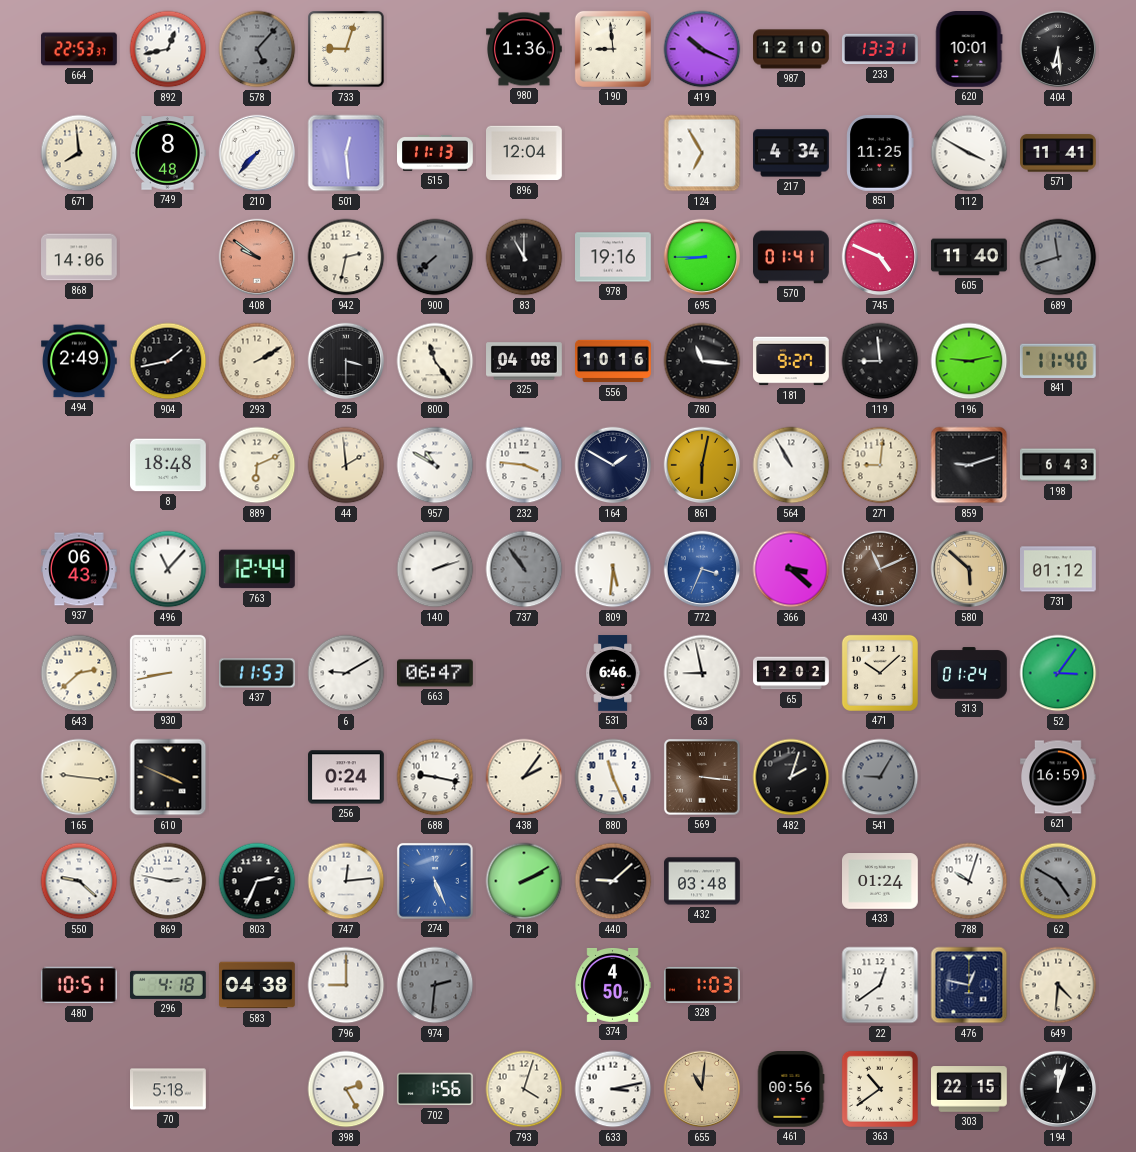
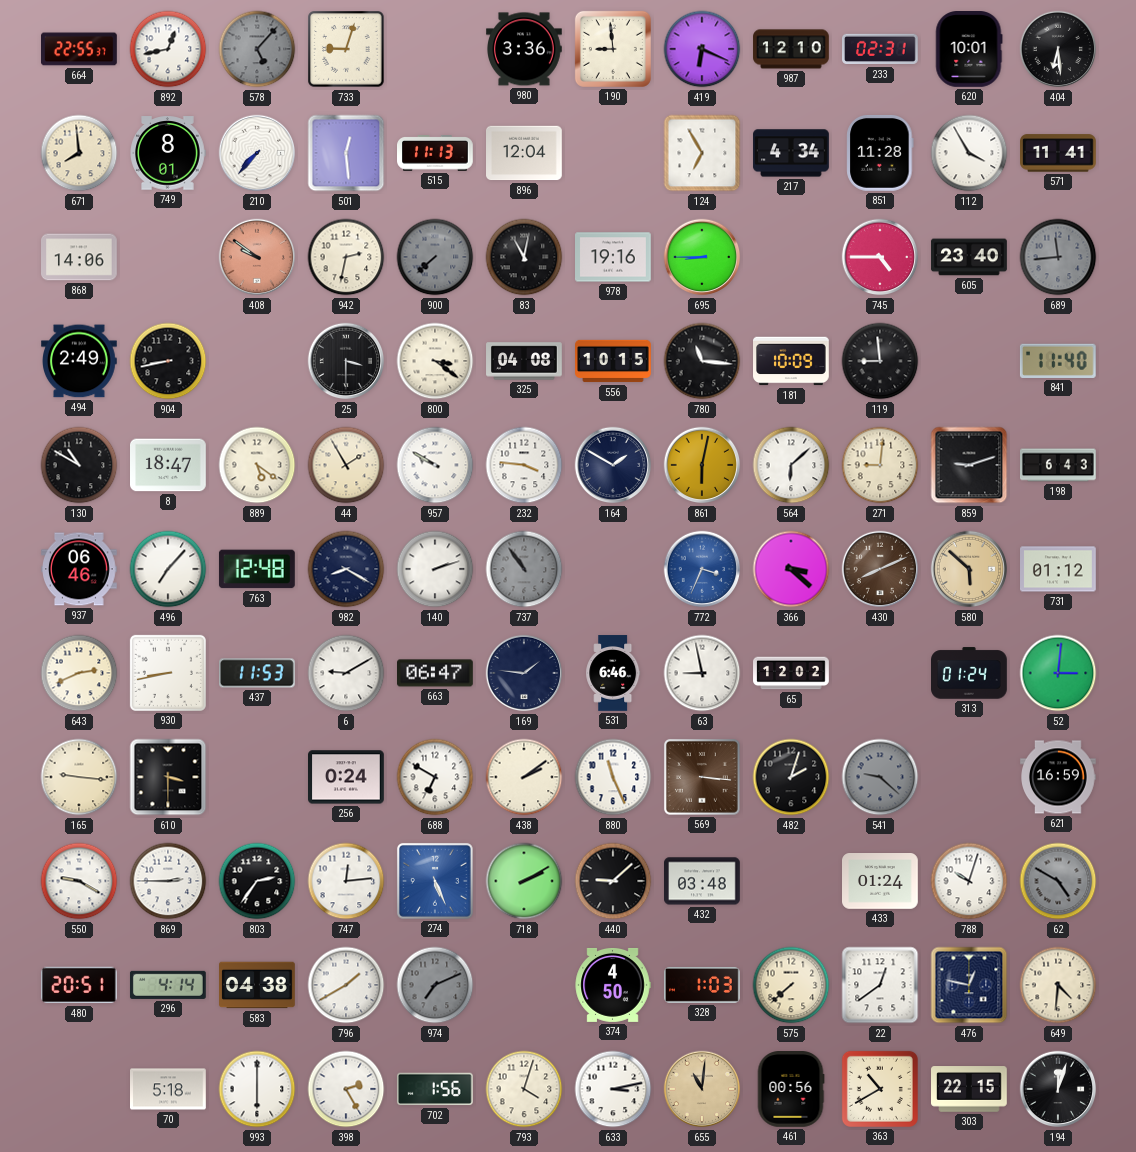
664: 22:53 -> 22:55 (80, 49)
980: 1:36 -> 3:36 (525, 49)
419: 10:19 -> 6:19 (702, 49)
233: 13:31 -> 02:31 (881, 49)
749: 8:48 -> 8:01 (168, 153)
851: 11:25 -> 11:28 (880, 154)
112: 3:50 -> 3:55 (969, 153)
83: 11:00 -> 11:02 (524, 257)
570: 01:41 -> none (792, 257)
745: 4:49 -> 4:45 (880, 257)
605: 11:40 -> 23:40 (969, 257)
689: 11:42 -> 11:44 (1058, 257)
904: 1:43 -> 8:43 (168, 361)
293: 2:10 -> none (257, 361)
800: 11:24 -> 3:21 (435, 361)
556: 10:16 -> 10:15 (613, 361)
181: 9:27 -> 10:09 (792, 361)
196: 9:13 -> none (969, 361)
130: none -> 10:50 (79, 465)
8: 18:48 -> 18:47 (169, 465)
889: 6:11 -> 5:21 (257, 465)
44: 1:59 -> 1:55 (346, 465)
957: 10:50 -> 9:50 (435, 465)
564: 10:55 -> 6:08 (791, 465)
937: 06:43 -> 06:46 (80, 569)
496: 11:07 -> 7:07 (168, 569)
763: 12:44 -> 12:48 (257, 569)
982: none -> 8:20 (346, 569)
809: 5:31 -> none (613, 569)
430: 11:11 -> 8:11 (880, 569)
643: 2:38 -> 2:41 (79, 673)
169: none -> 1:46 (524, 673)
471: 10:08 -> none (880, 673)
52: 3:06 -> 3:01 (1058, 673)
610: 3:49 -> 3:30 (168, 777)
688: 9:17 -> 6:50 (435, 777)
438: 2:06 -> 2:09 (524, 777)
541: 9:05 -> 9:22 (880, 777)
550: 9:22 -> 9:20 (79, 881)
869: 2:47 -> 2:45 (168, 881)
803: 2:34 -> 2:36 (257, 881)
480: 10:51 -> 20:51 (79, 985)
296: 4:18 -> 4:14 (168, 985)
796: 9:00 -> 1:40 (346, 985)
974: 2:31 -> 7:11 (435, 985)
575: none -> 7:38 (791, 985)
993: none -> 6:00 (257, 1089)
363: 10:39 -> 10:40 (880, 1089)
